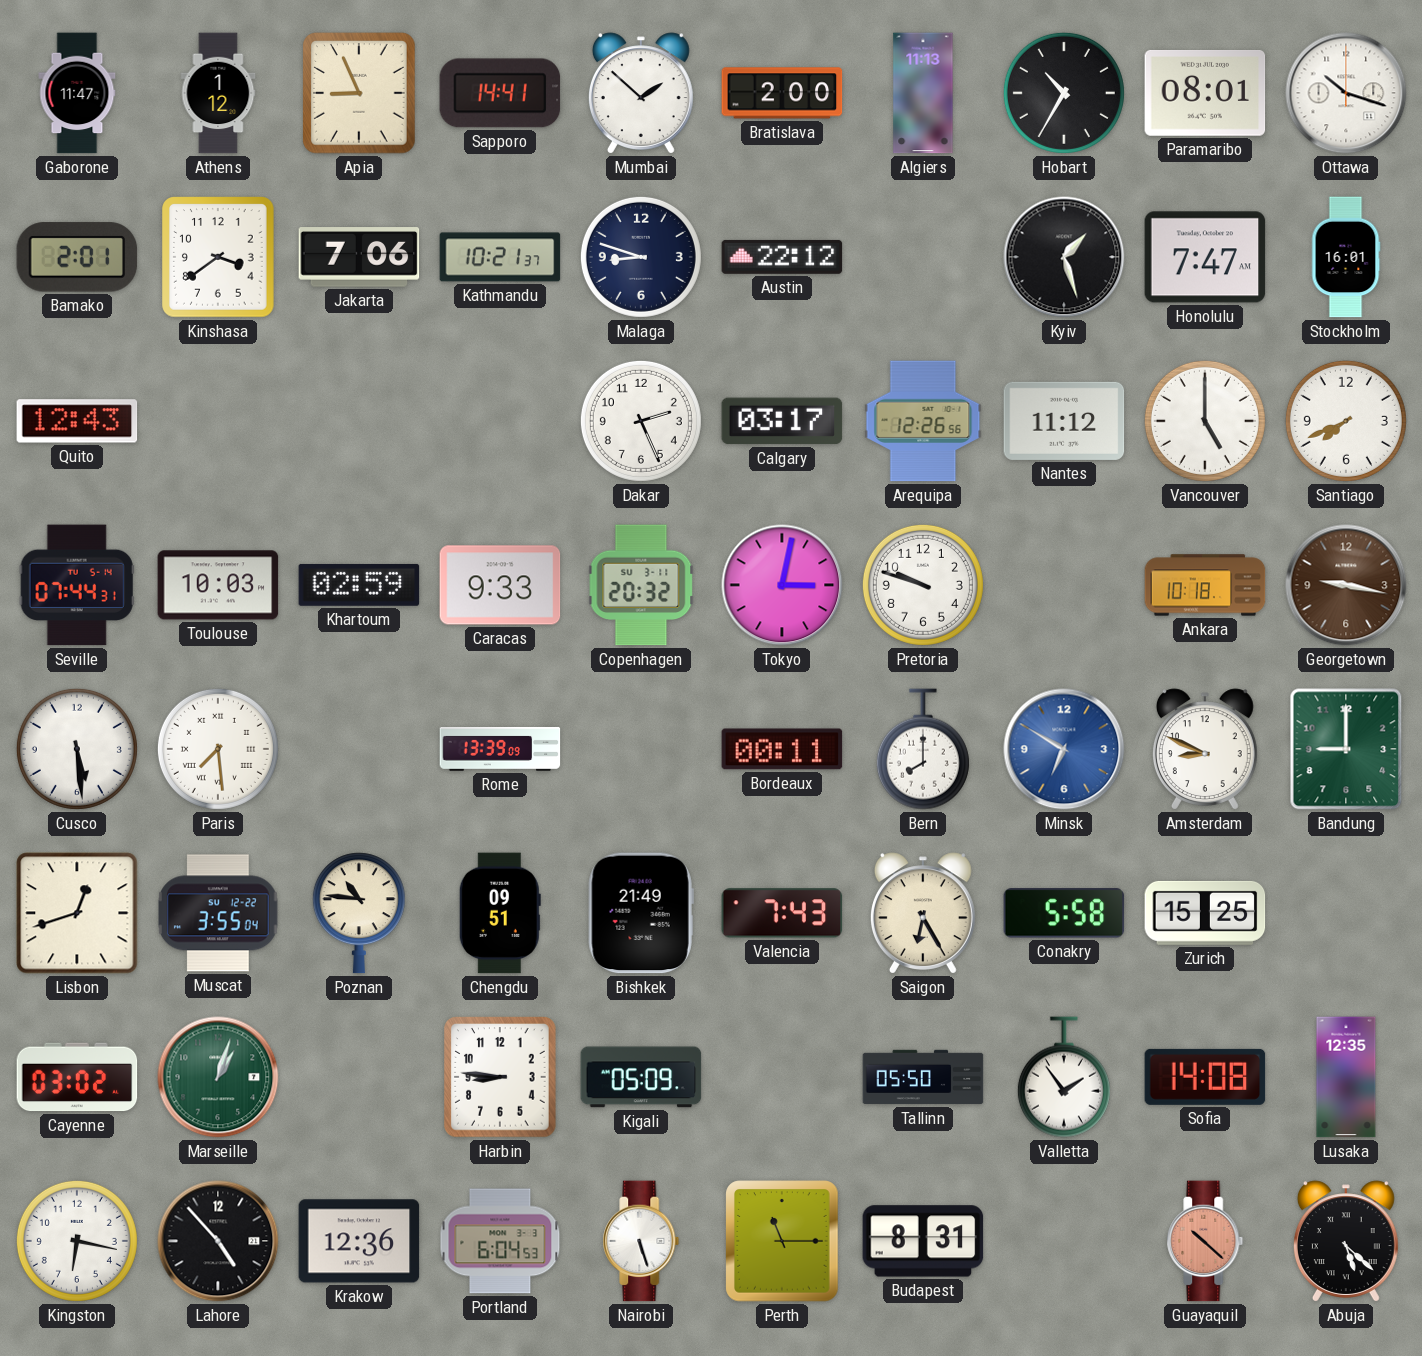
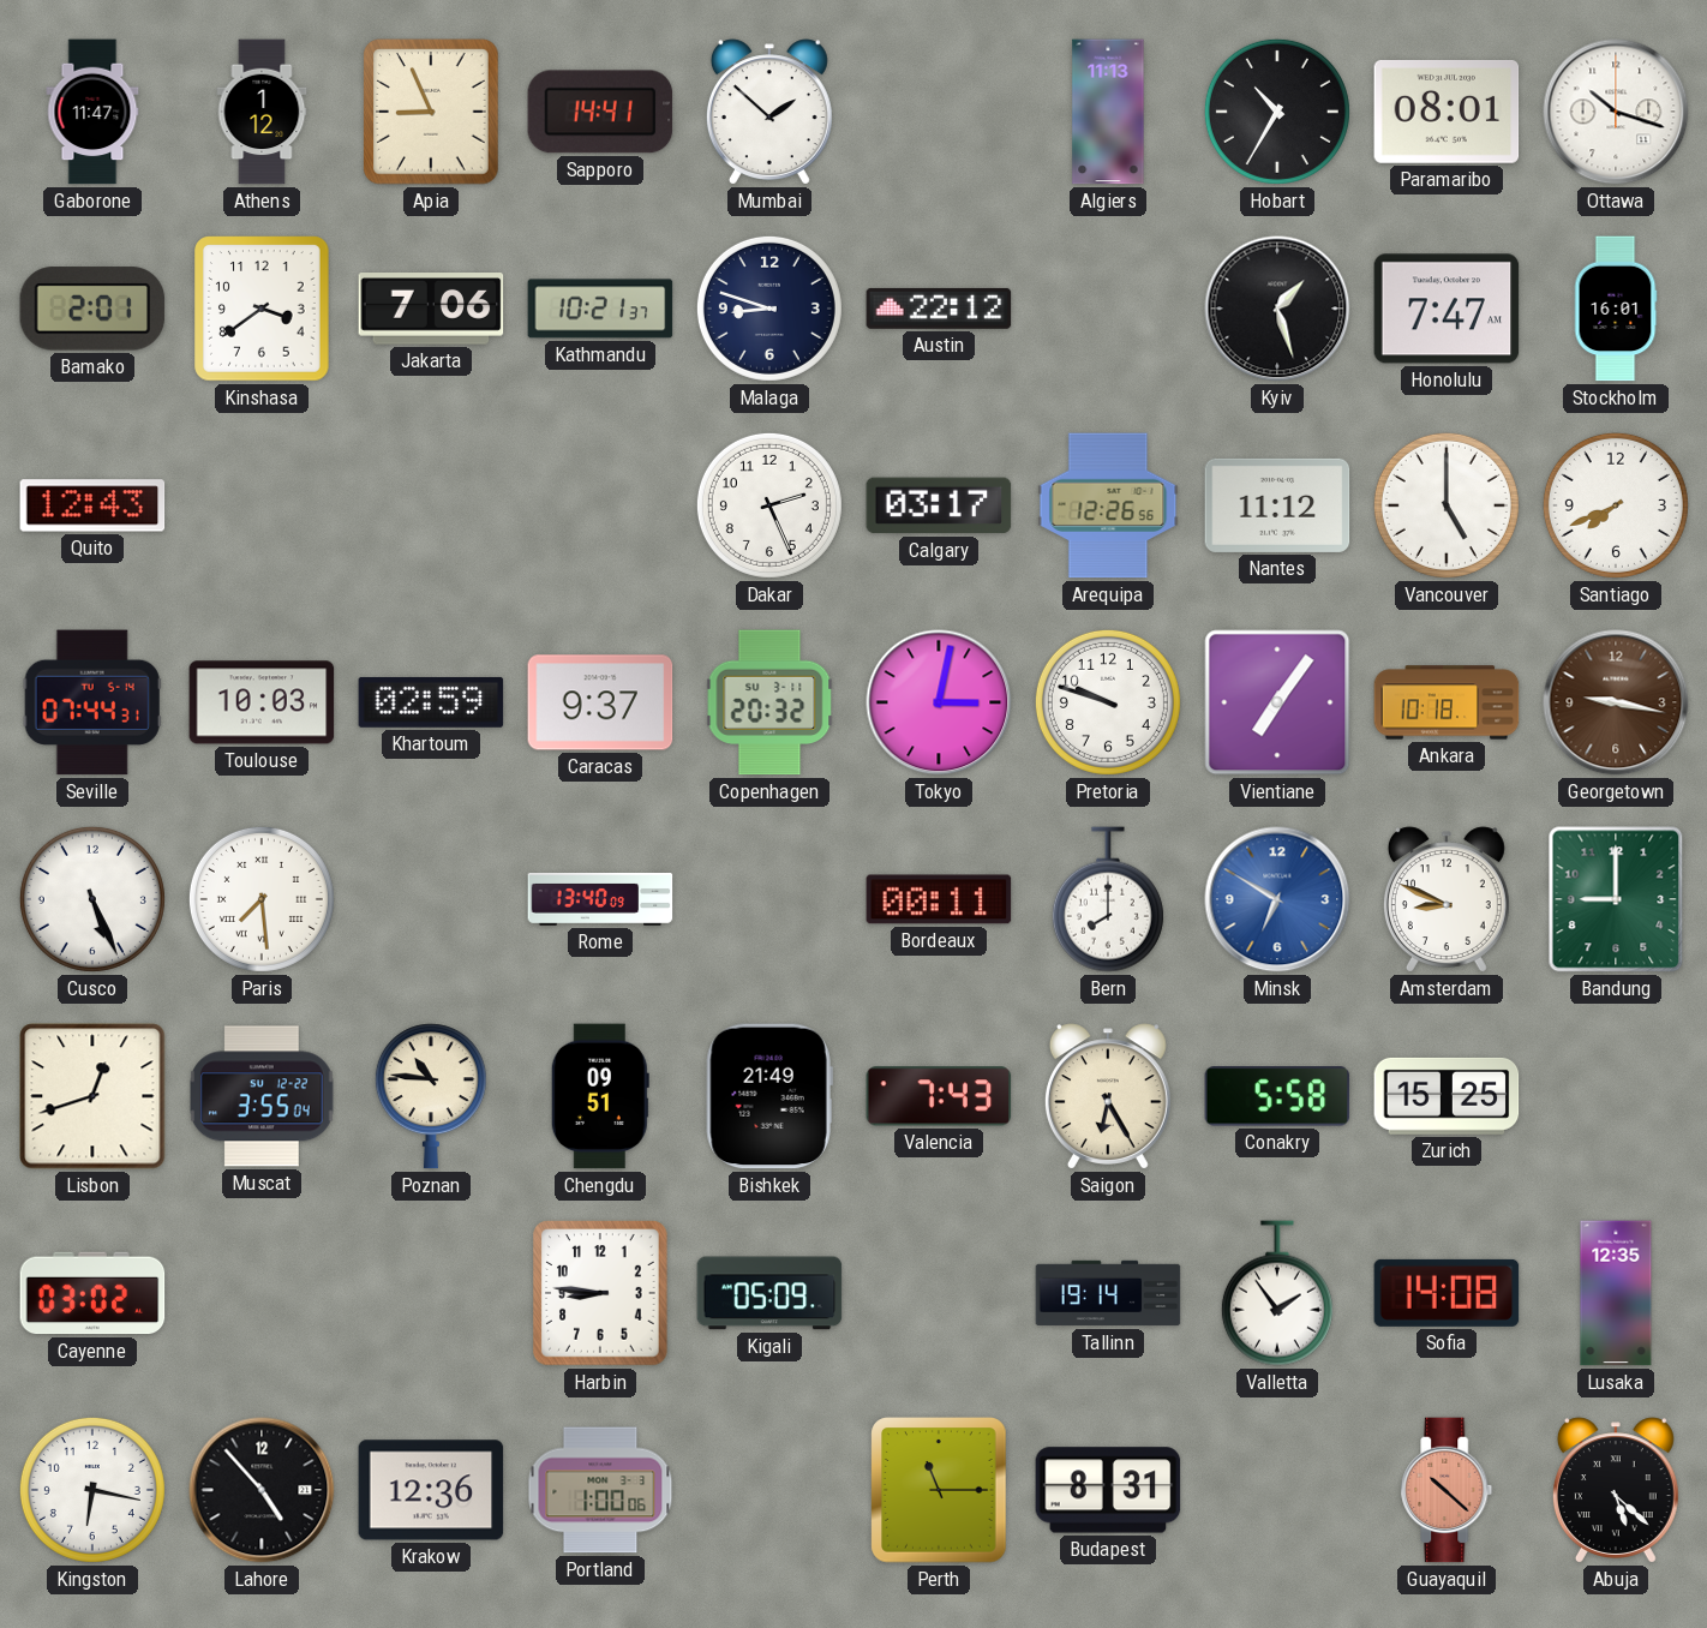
Bratislava: 2:00 -> none (782, 93)
Caracas: 9:33 -> 9:37 (600, 702)
Vientiane: none -> 7:06 (1277, 702)
Cusco: 5:29 -> 5:26 (92, 899)
Rome: 13:39 -> 13:40 (600, 899)
Marseille: 1:03 -> none (218, 1077)
Tallinn: 05:50 -> 19:14 (1108, 1293)
Portland: 6:04 -> 1:00 (600, 1490)
Nairobi: 5:27 -> none (641, 1241)
